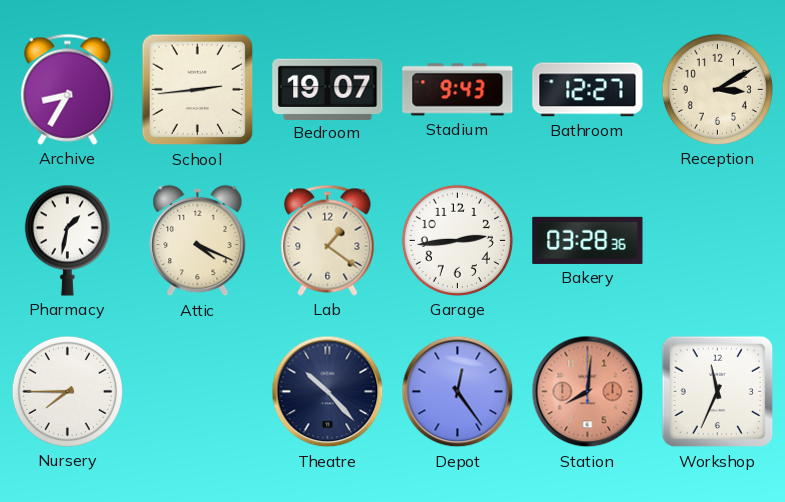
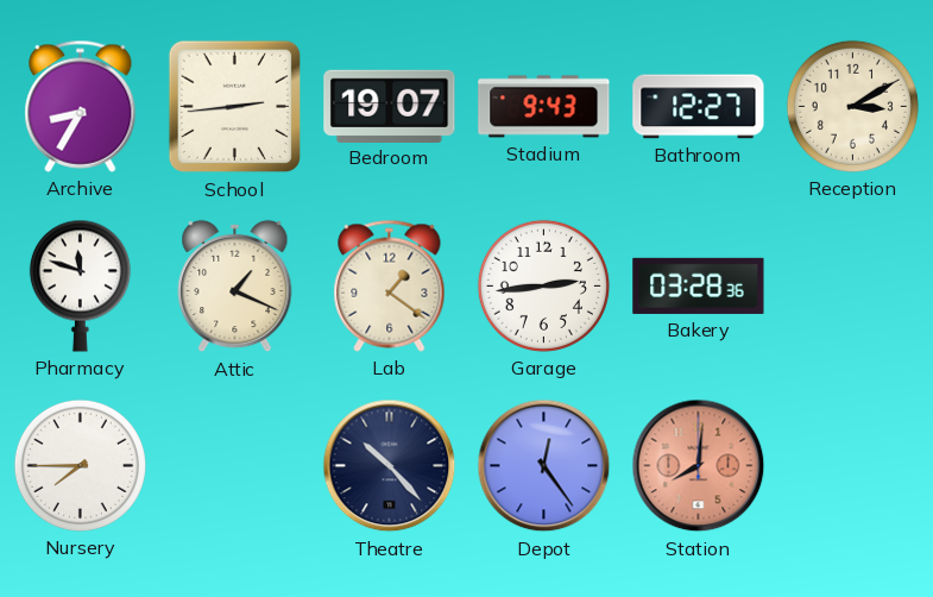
Pharmacy: 1:32 -> 11:48 (80, 285)
Attic: 4:19 -> 1:19 (235, 287)
Workshop: 11:34 -> none (718, 392)
